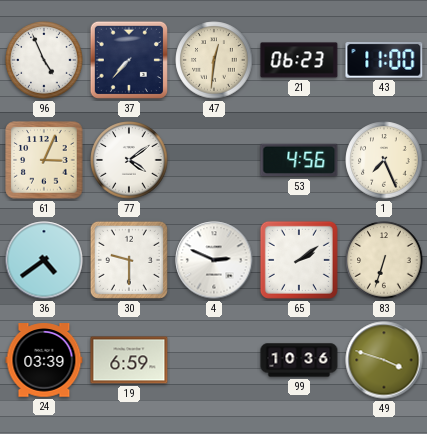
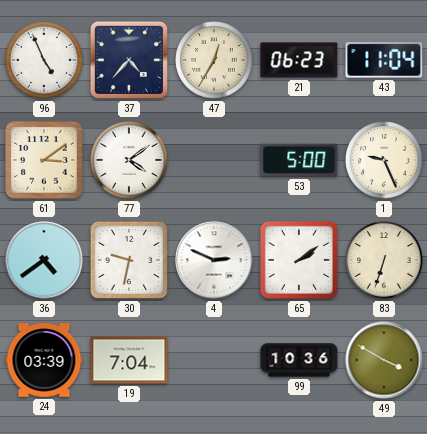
37: 7:37 -> 4:37 (129, 60)
47: 12:31 -> 12:35 (214, 60)
43: 11:00 -> 11:04 (384, 60)
61: 3:04 -> 3:09 (44, 160)
53: 4:56 -> 5:00 (299, 160)
1: 7:26 -> 9:26 (384, 160)
30: 9:30 -> 9:32 (129, 260)
19: 6:59 -> 7:04 (129, 360)
49: 3:48 -> 3:50 (384, 360)
